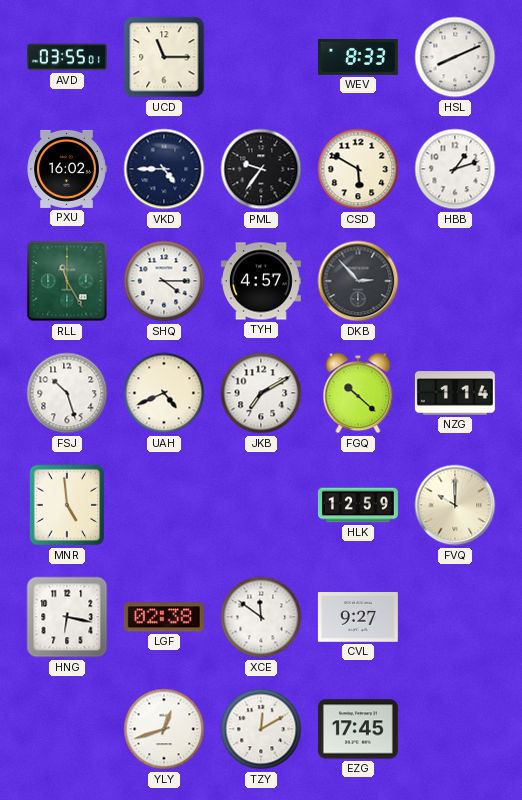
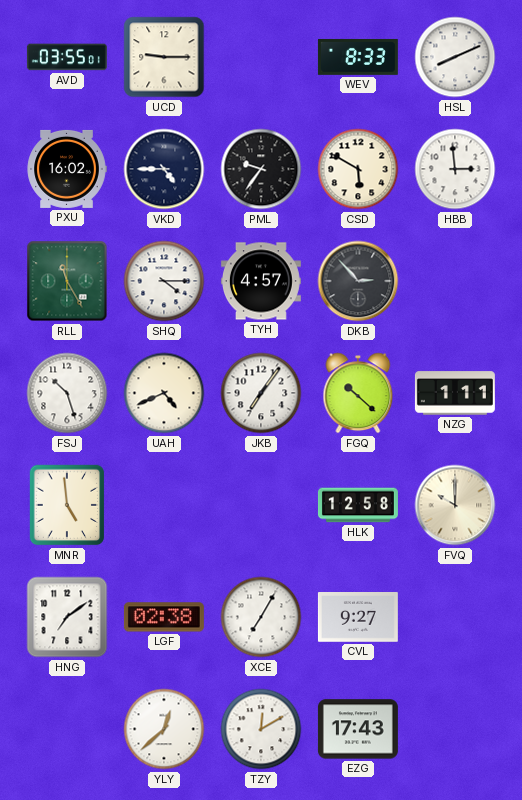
UCD: 11:15 -> 9:15 (164, 57)
HBB: 1:12 -> 2:59 (455, 169)
JKB: 7:10 -> 7:06 (261, 393)
NZG: 1:14 -> 1:11 (455, 393)
HLK: 12:59 -> 12:58 (358, 505)
HNG: 6:17 -> 7:09 (67, 617)
XCE: 11:51 -> 7:05 (261, 617)
YLY: 12:42 -> 12:38 (164, 729)
EZG: 17:45 -> 17:43 (358, 729)
